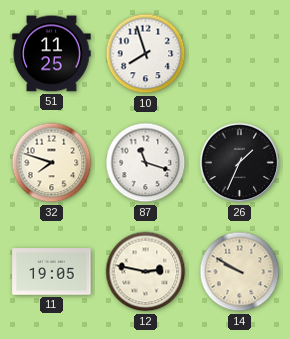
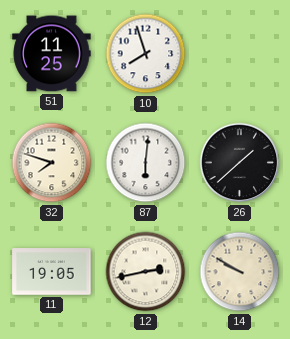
87: 11:18 -> 6:01 (146, 163)
26: 1:34 -> 1:38 (240, 163)
12: 2:47 -> 2:43 (146, 272)
